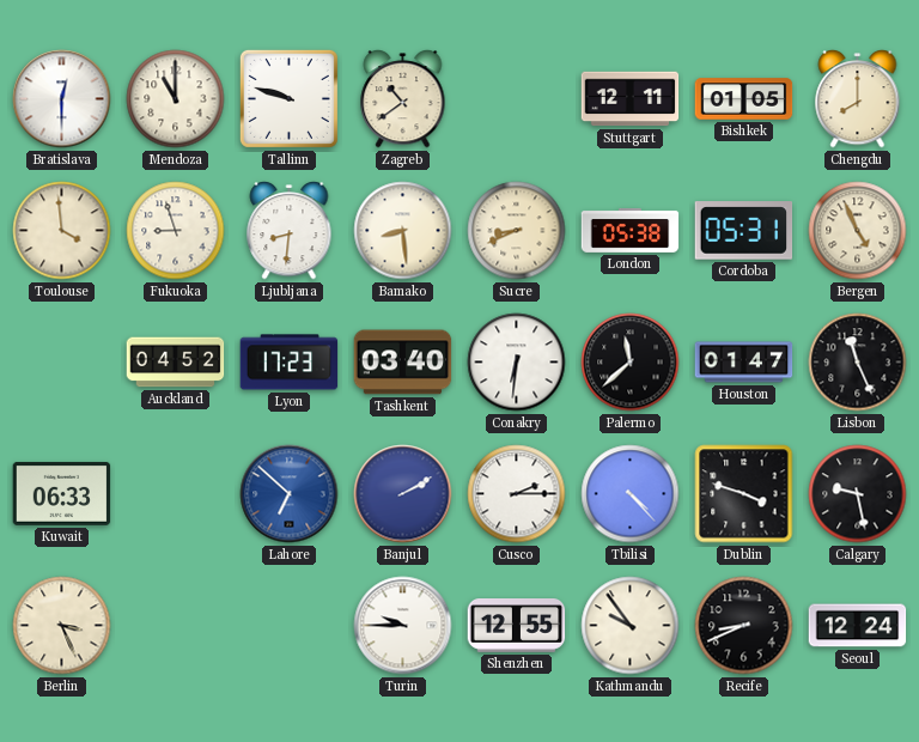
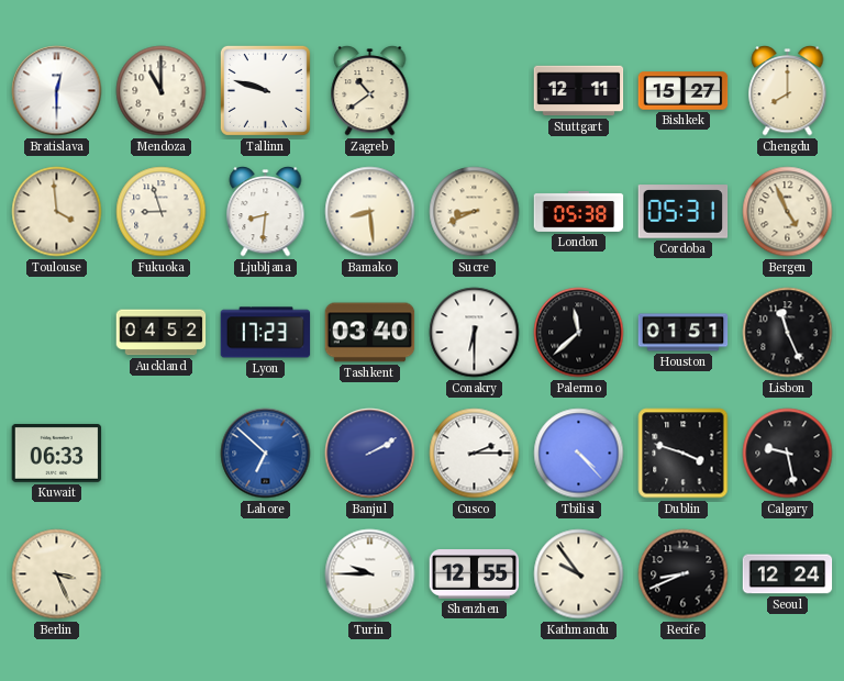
Bishkek: 01:05 -> 15:27 (684, 91)
Conakry: 6:31 -> 6:30 (475, 333)
Houston: 01:47 -> 01:51 (684, 333)
